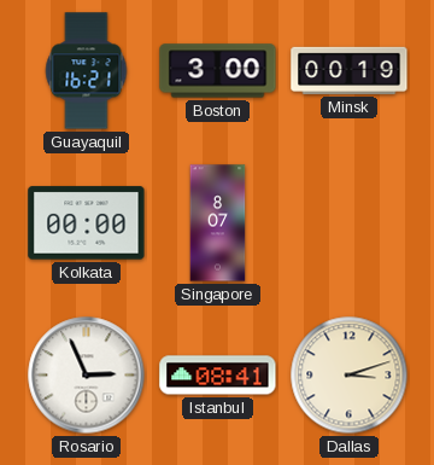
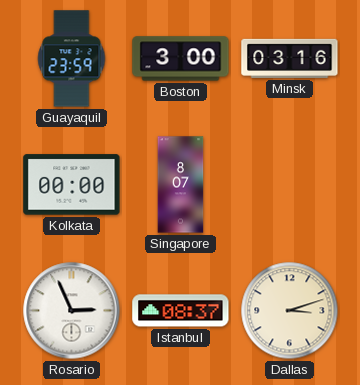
Guayaquil: 16:21 -> 23:59 (72, 59)
Minsk: 00:19 -> 03:16 (290, 58)
Istanbul: 08:41 -> 08:37 (181, 311)
